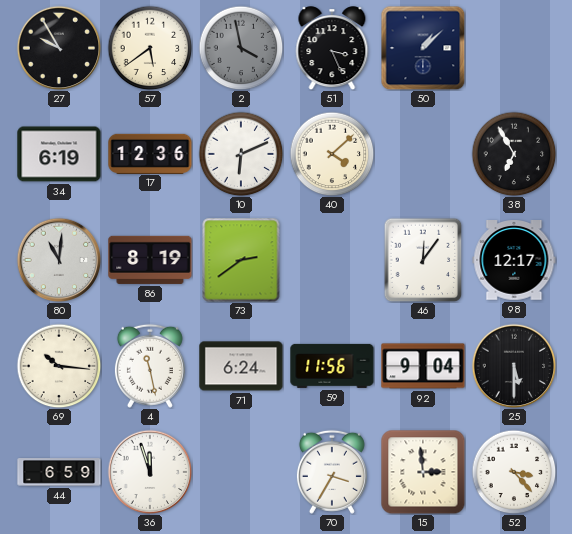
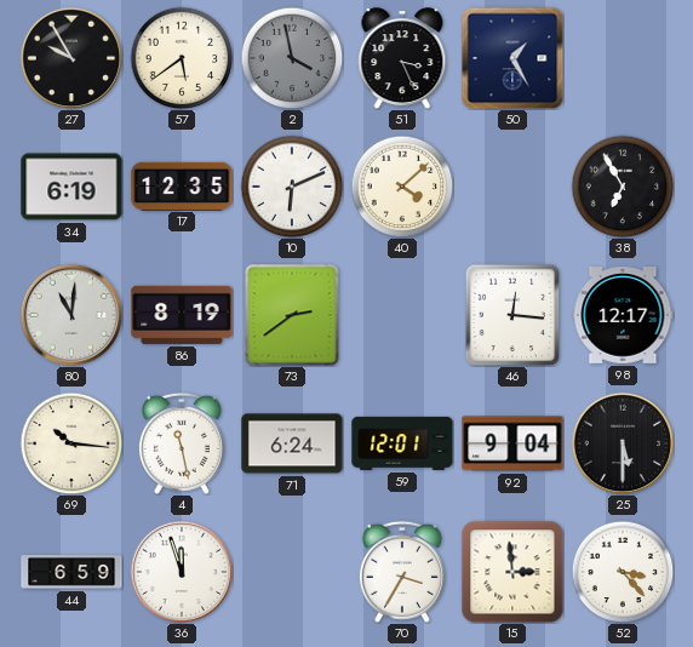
50: 1:08 -> 1:25 (512, 58)
17: 12:36 -> 12:35 (182, 185)
46: 12:06 -> 12:16 (512, 315)
59: 11:56 -> 12:01 (402, 443)
